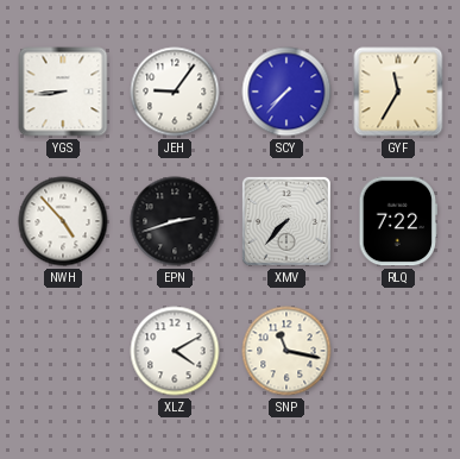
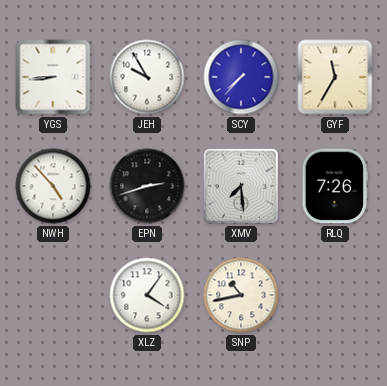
JEH: 9:06 -> 9:55 (147, 77)
XMV: 7:37 -> 7:29 (241, 186)
RLQ: 7:22 -> 7:26 (335, 186)
XLZ: 4:10 -> 4:06 (147, 295)
SNP: 11:17 -> 10:43 (241, 295)
